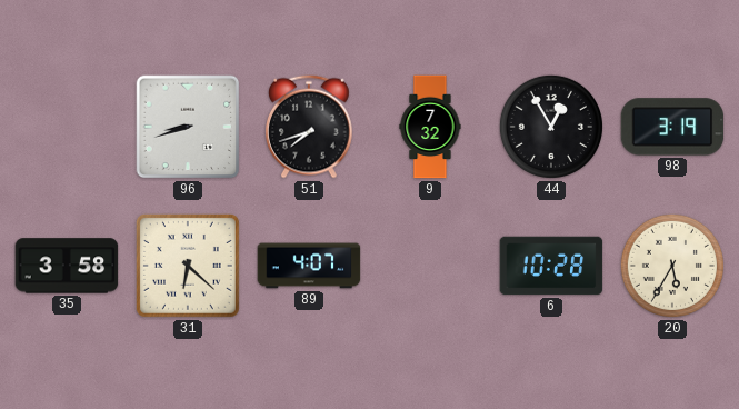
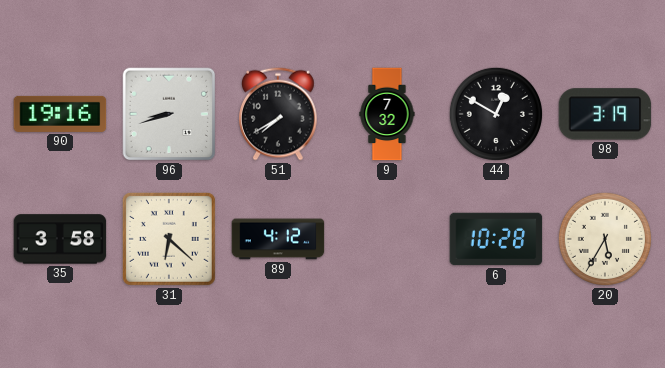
90: none -> 19:16 (60, 114)
51: 7:42 -> 7:40 (279, 114)
44: 12:55 -> 12:50 (496, 114)
89: 4:07 -> 4:12 (278, 239)
